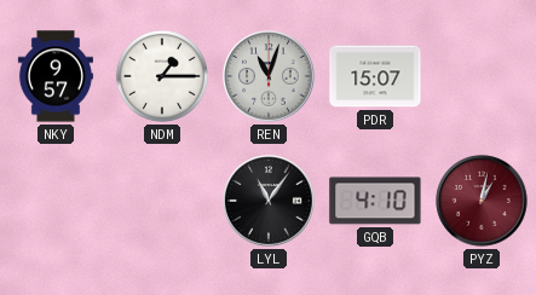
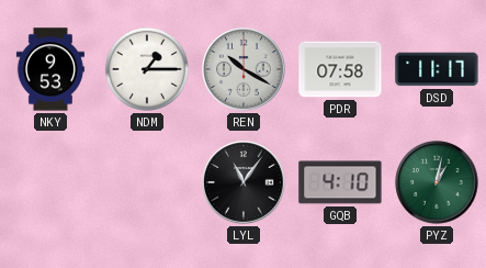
NKY: 9:57 -> 9:53 (50, 69)
REN: 11:03 -> 10:20 (244, 69)
PDR: 15:07 -> 07:58 (340, 69)
DSD: none -> 11:17 (437, 69)
PYZ dial: burgundy -> green (437, 182)
